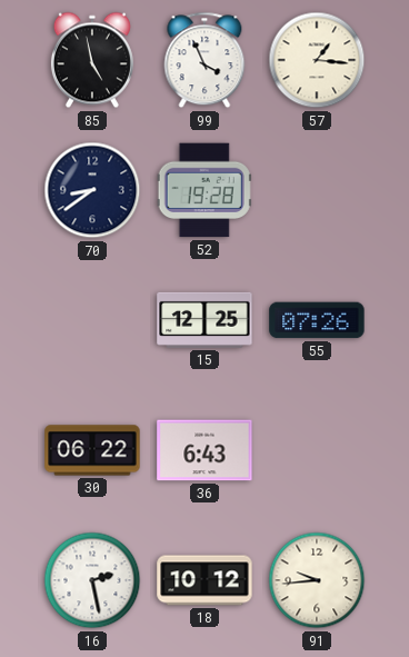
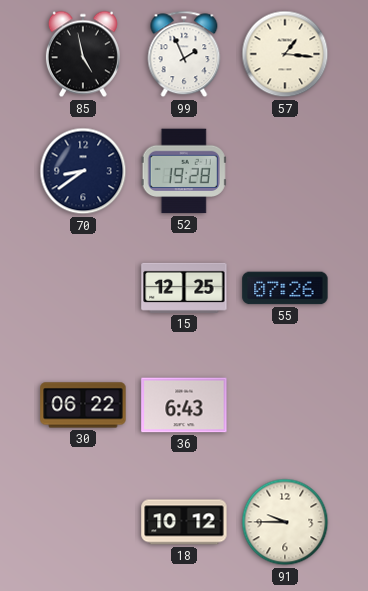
99: 3:56 -> 1:56 (184, 54)
16: 2:28 -> none (92, 580)
91: 9:44 -> 9:45 (285, 522)
